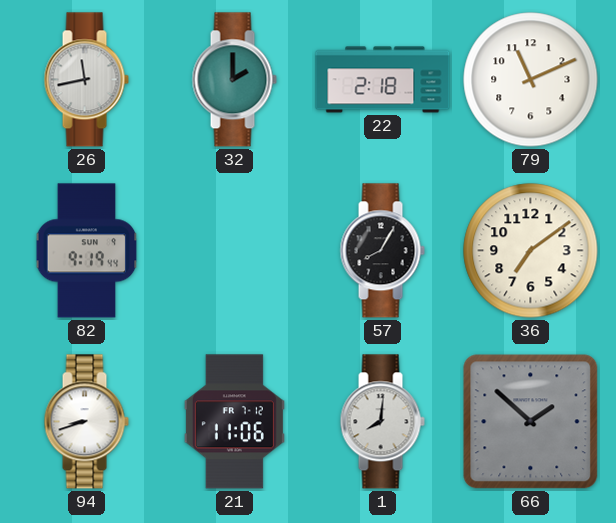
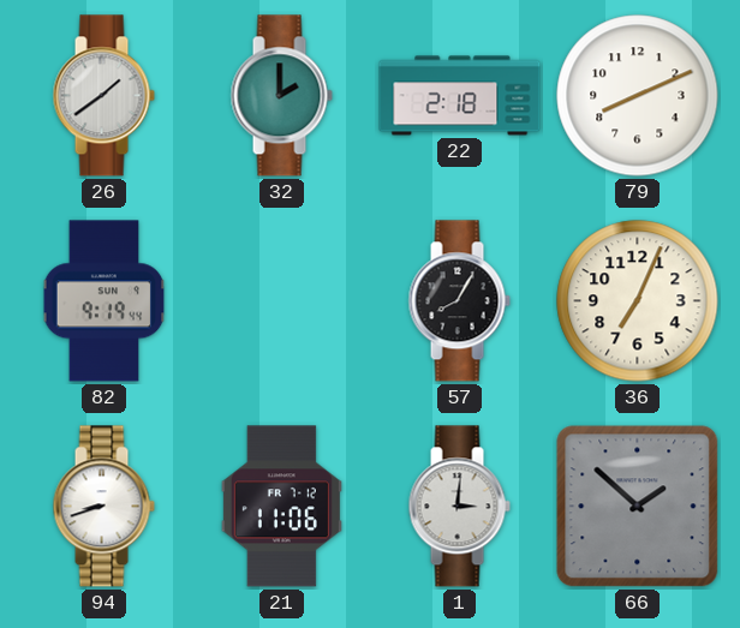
26: 11:43 -> 1:39 (103, 96)
79: 11:11 -> 8:11 (638, 96)
36: 7:09 -> 7:04 (638, 301)
1: 8:01 -> 3:01 (459, 507)
